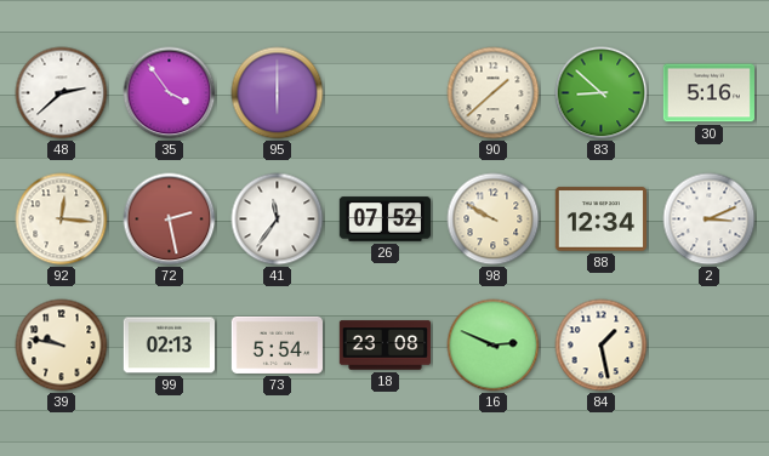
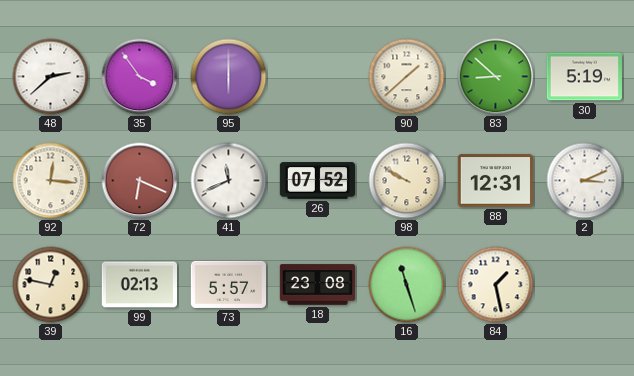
30: 5:16 -> 5:19 (584, 77)
72: 2:28 -> 6:19 (140, 181)
41: 11:36 -> 11:41 (229, 181)
88: 12:34 -> 12:31 (495, 181)
39: 9:47 -> 12:47 (51, 285)
73: 5:54 -> 5:57 (228, 284)
16: 2:49 -> 11:27 (407, 285)
